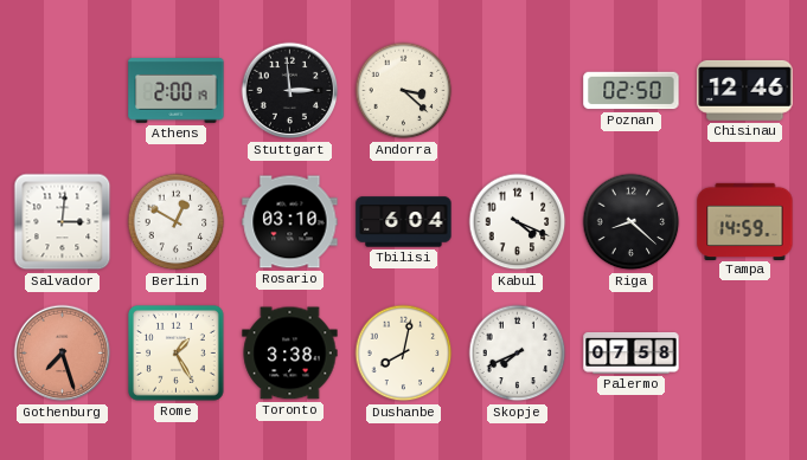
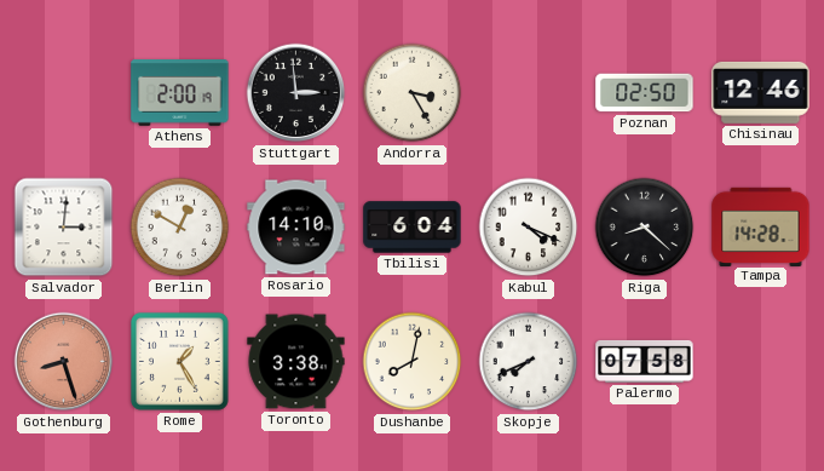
Andorra: 3:22 -> 3:25 (413, 93)
Rosario: 03:10 -> 14:10 (296, 228)
Tampa: 14:59 -> 14:28 (761, 226)
Gothenburg: 7:27 -> 8:27 (64, 362)
